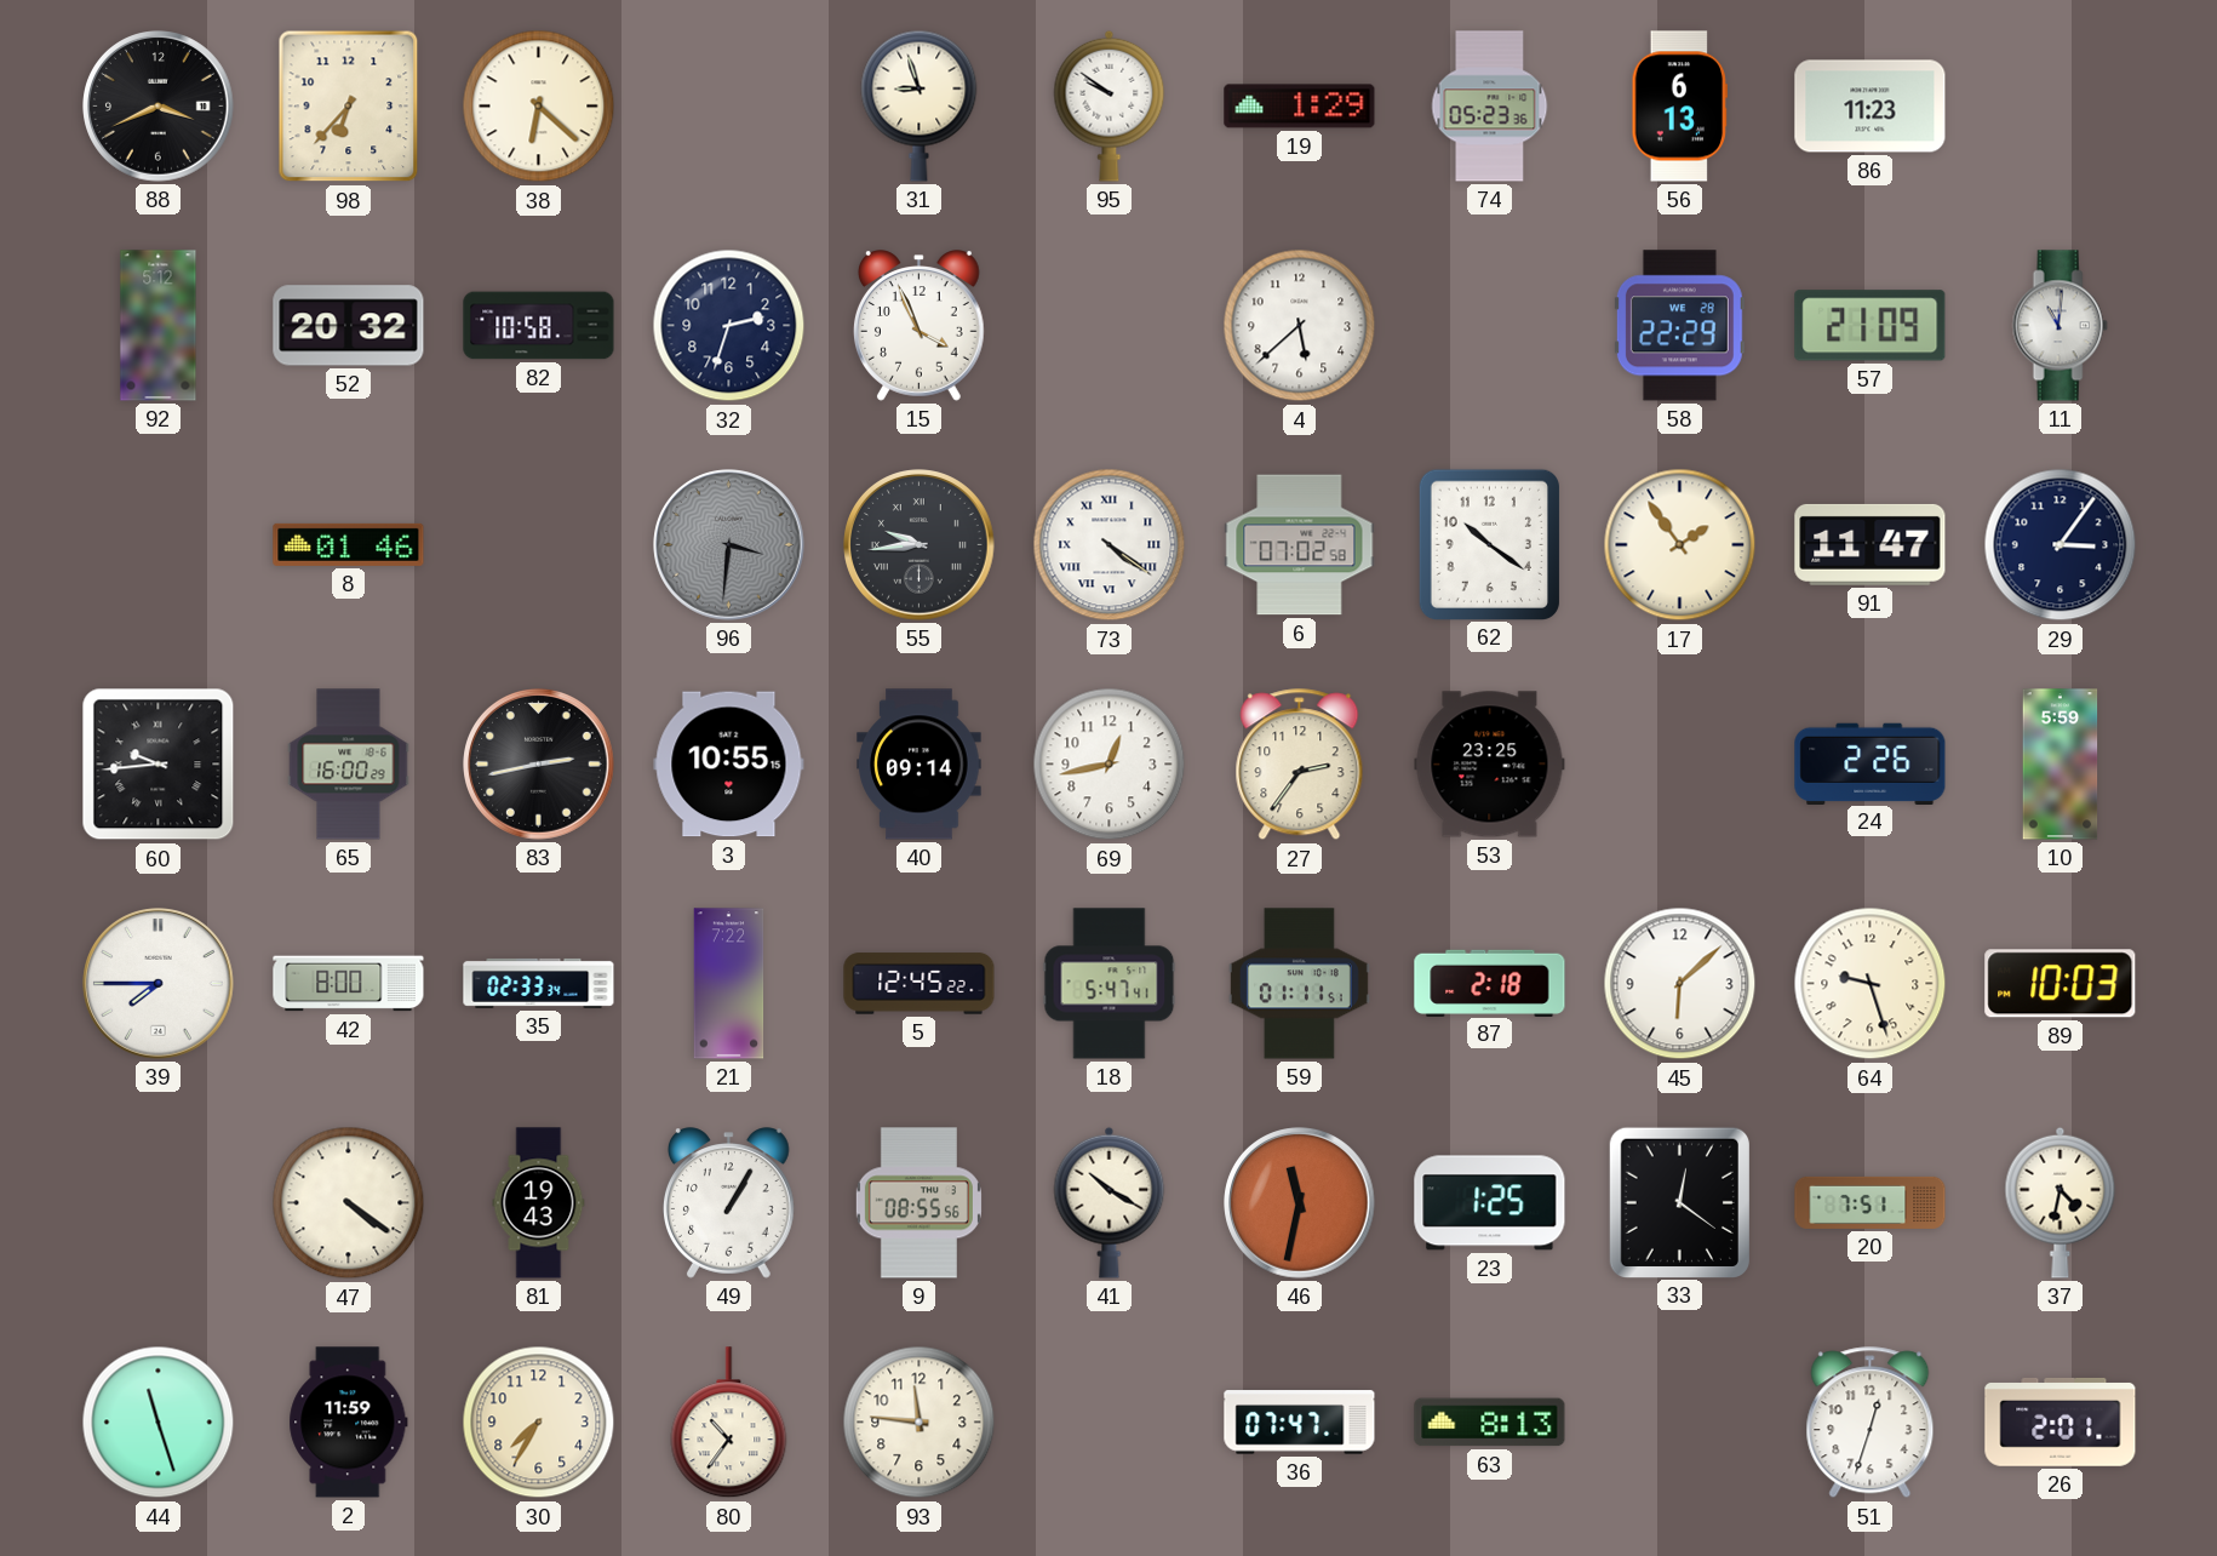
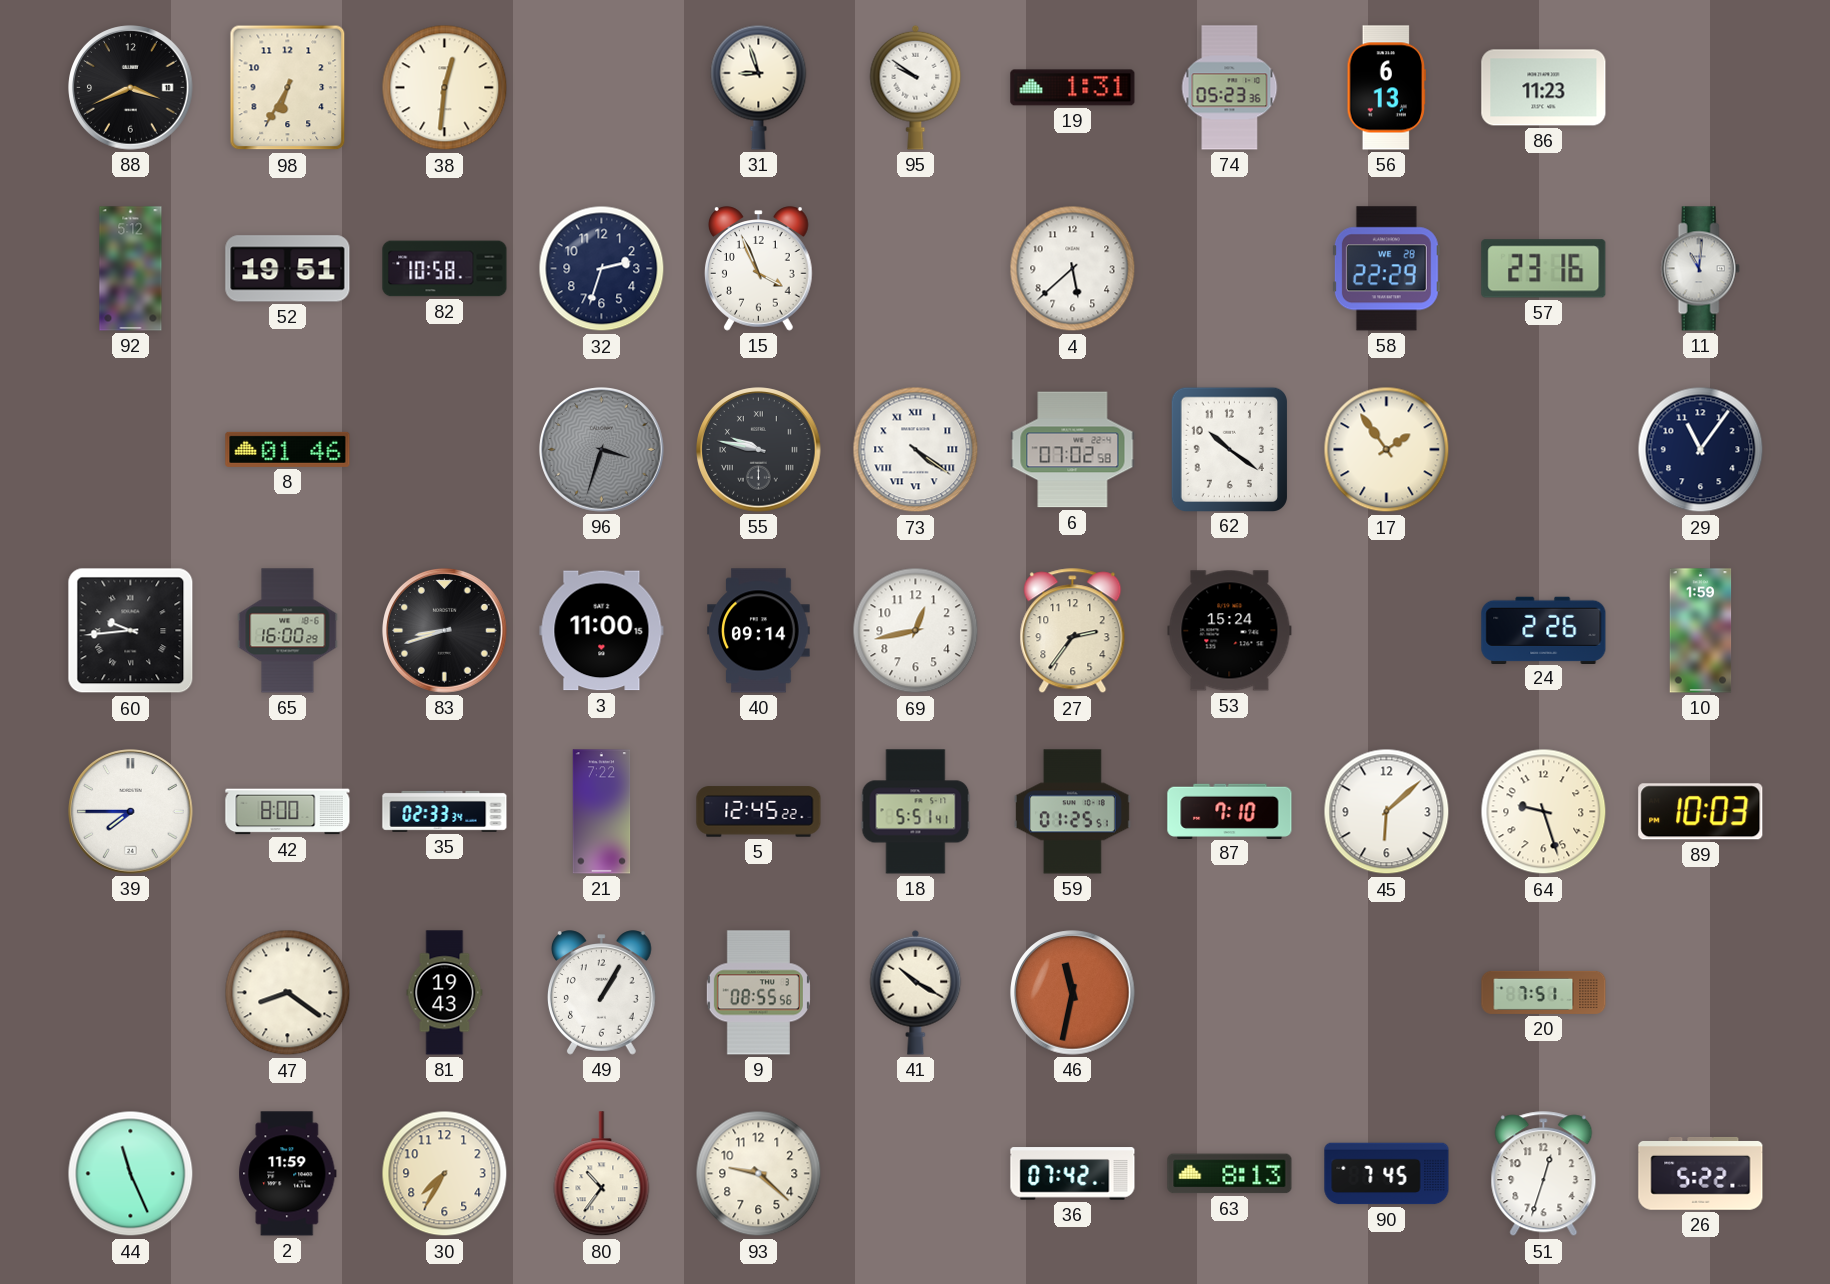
98: 6:37 -> 6:35 (288, 88)
38: 6:22 -> 12:31 (445, 88)
19: 1:29 -> 1:31 (1073, 88)
52: 20:32 -> 19:51 (288, 269)
57: 21:09 -> 23:16 (1544, 269)
96: 3:31 -> 3:33 (602, 450)
55: 9:44 -> 9:47 (759, 450)
91: 11:47 -> none (1871, 544)
29: 3:06 -> 11:06 (1701, 450)
83: 2:43 -> 8:42 (445, 631)
3: 10:55 -> 11:00 (602, 631)
53: 23:25 -> 15:24 (1230, 631)
10: 5:59 -> 1:59 (1701, 631)
18: 5:47 -> 5:51 (916, 812)
59: 01:11 -> 01:25 (1072, 812)
87: 2:18 -> 7:10 (1230, 811)
47: 4:21 -> 8:21 (288, 993)
23: 1:25 -> none (1490, 1203)
33: 12:21 -> none (1679, 1202)
37: 4:32 -> none (2061, 1202)
44: 11:27 -> 11:26 (131, 1174)
93: 11:46 -> 9:22 (759, 1174)
36: 07:47 -> 07:42 (1073, 1174)
90: none -> 7:45 (1387, 1174)
26: 2:01 -> 5:22 (1701, 1173)
